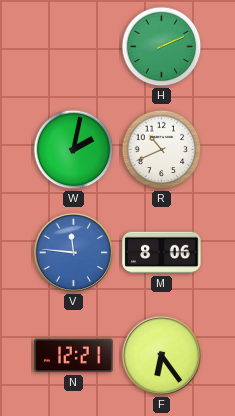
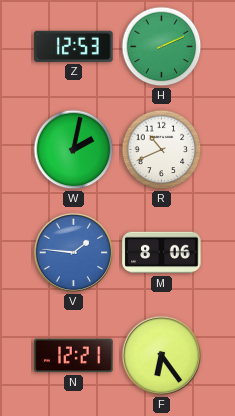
Z: none -> 12:53 (74, 46)
V: 11:46 -> 1:46 (74, 253)
